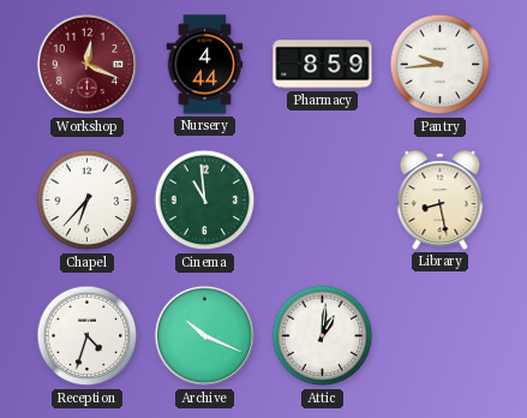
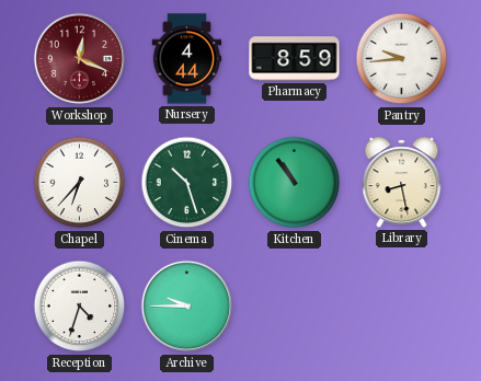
Cinema: 10:59 -> 10:27 (187, 183)
Kitchen: none -> 10:54 (295, 183)
Archive: 10:19 -> 9:45 (187, 307)
Attic: 1:01 -> none (323, 336)
